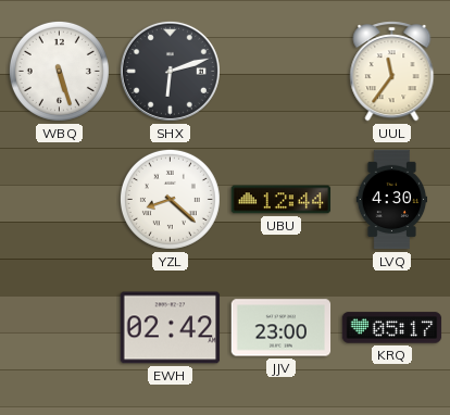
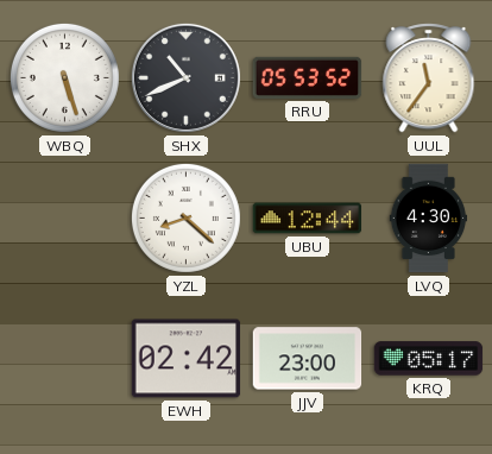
SHX: 6:12 -> 10:41 (185, 77)
RRU: none -> 05:53 (308, 77)
